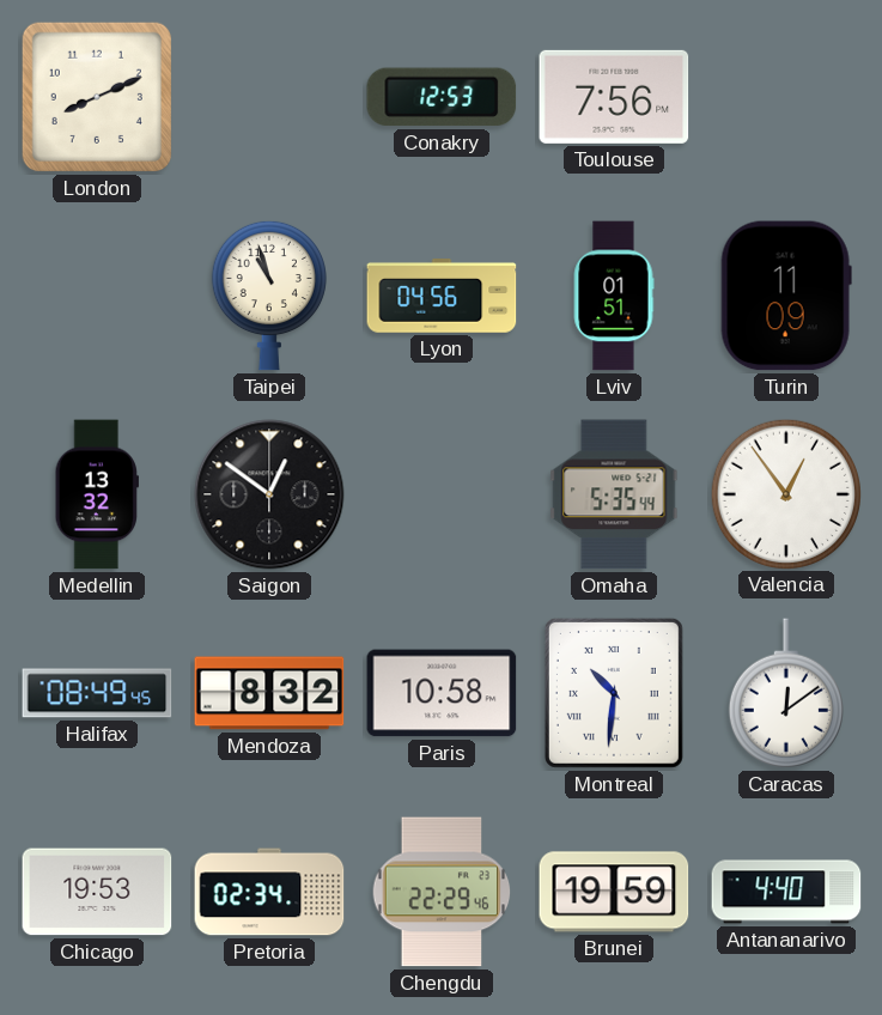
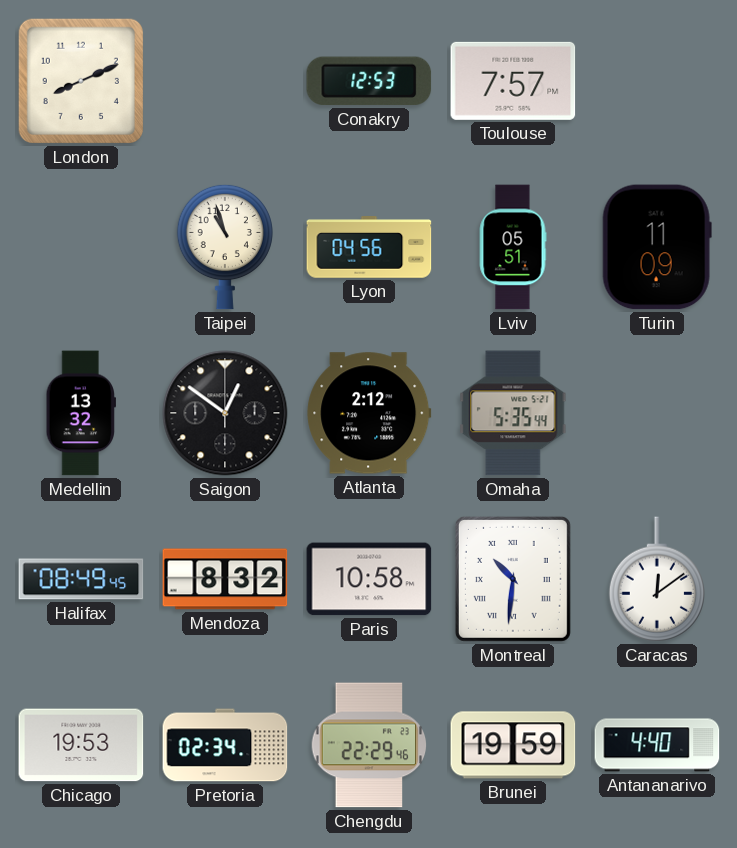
Toulouse: 7:56 -> 7:57 (513, 81)
Lviv: 01:51 -> 05:51 (513, 247)
Atlanta: none -> 2:12 (369, 413)
Valencia: 12:54 -> none (785, 493)
